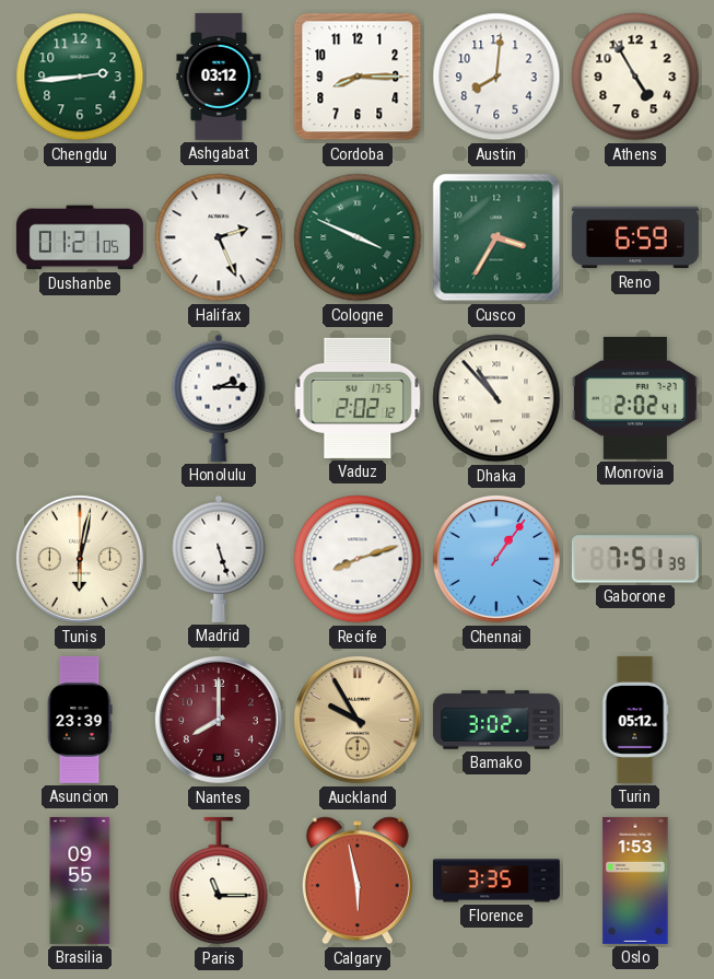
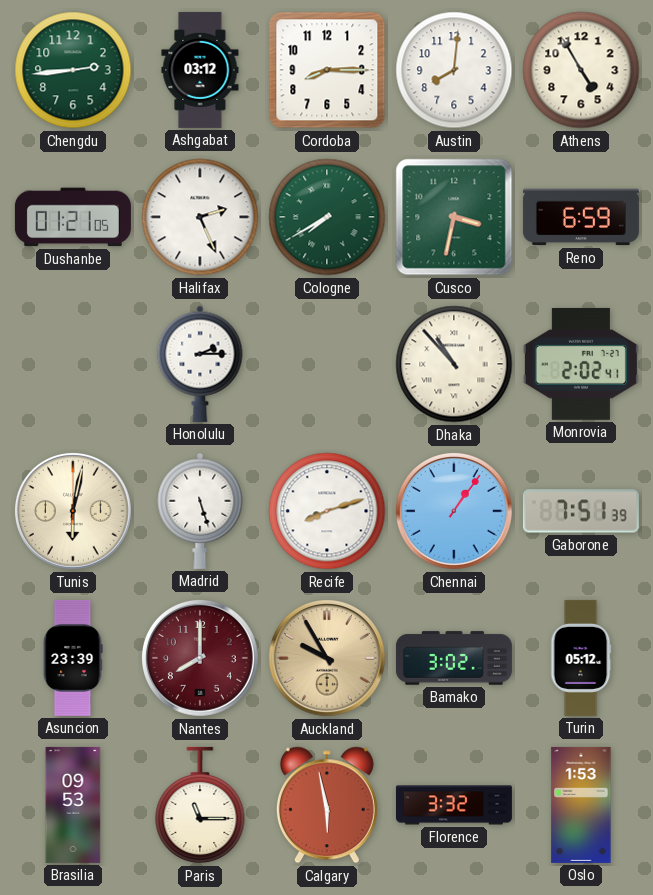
Cologne: 3:49 -> 7:40 (327, 217)
Cusco: 3:35 -> 3:32 (454, 217)
Vaduz: 2:02 -> none (358, 398)
Brasilia: 09:55 -> 09:53 (73, 805)
Florence: 3:35 -> 3:32 (454, 805)
